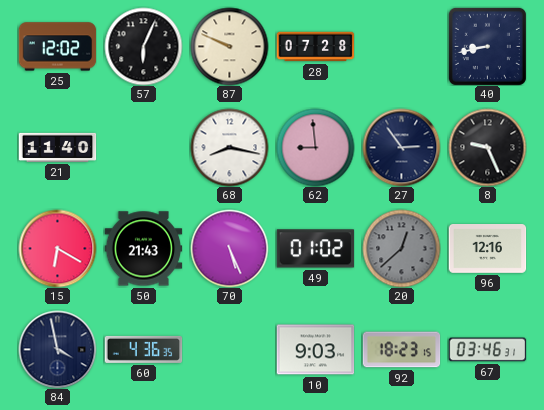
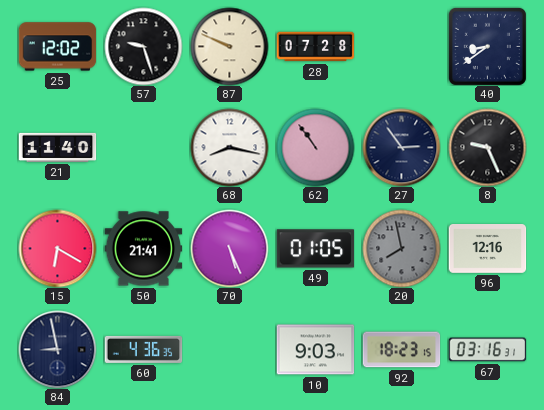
57: 6:04 -> 9:27 (143, 46)
40: 8:43 -> 8:39 (487, 46)
62: 8:59 -> 10:54 (315, 147)
50: 21:43 -> 21:41 (143, 249)
49: 01:02 -> 01:05 (315, 249)
20: 12:38 -> 7:58 (401, 248)
84: 3:58 -> 8:58 (57, 349)
67: 03:46 -> 03:16 (487, 350)
